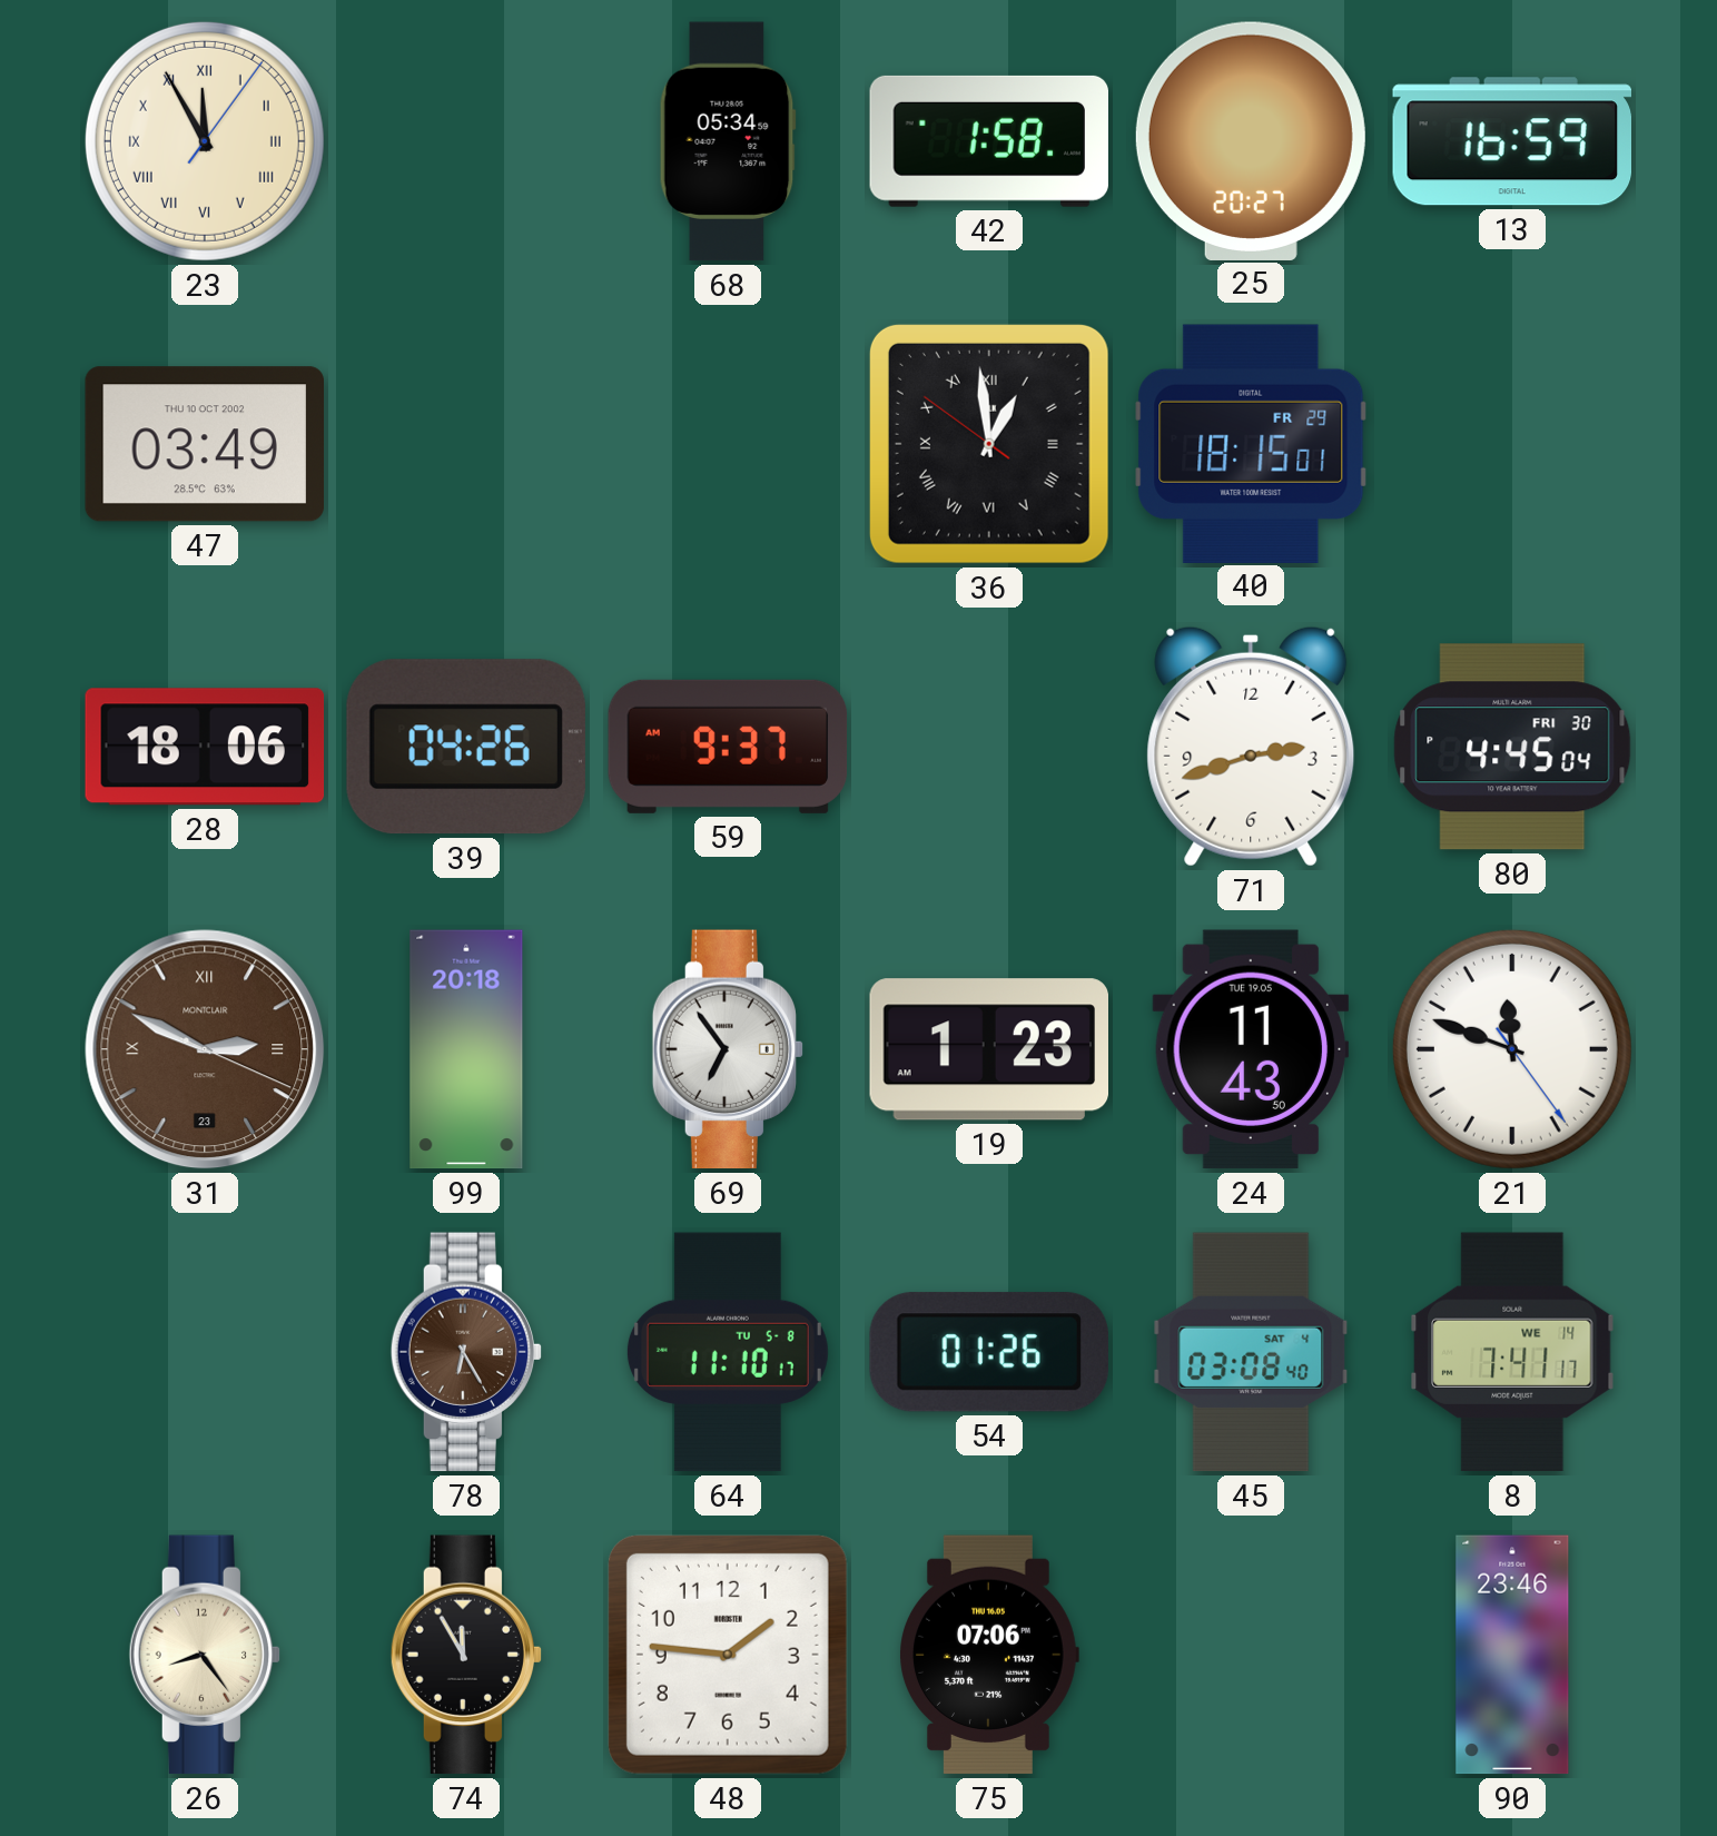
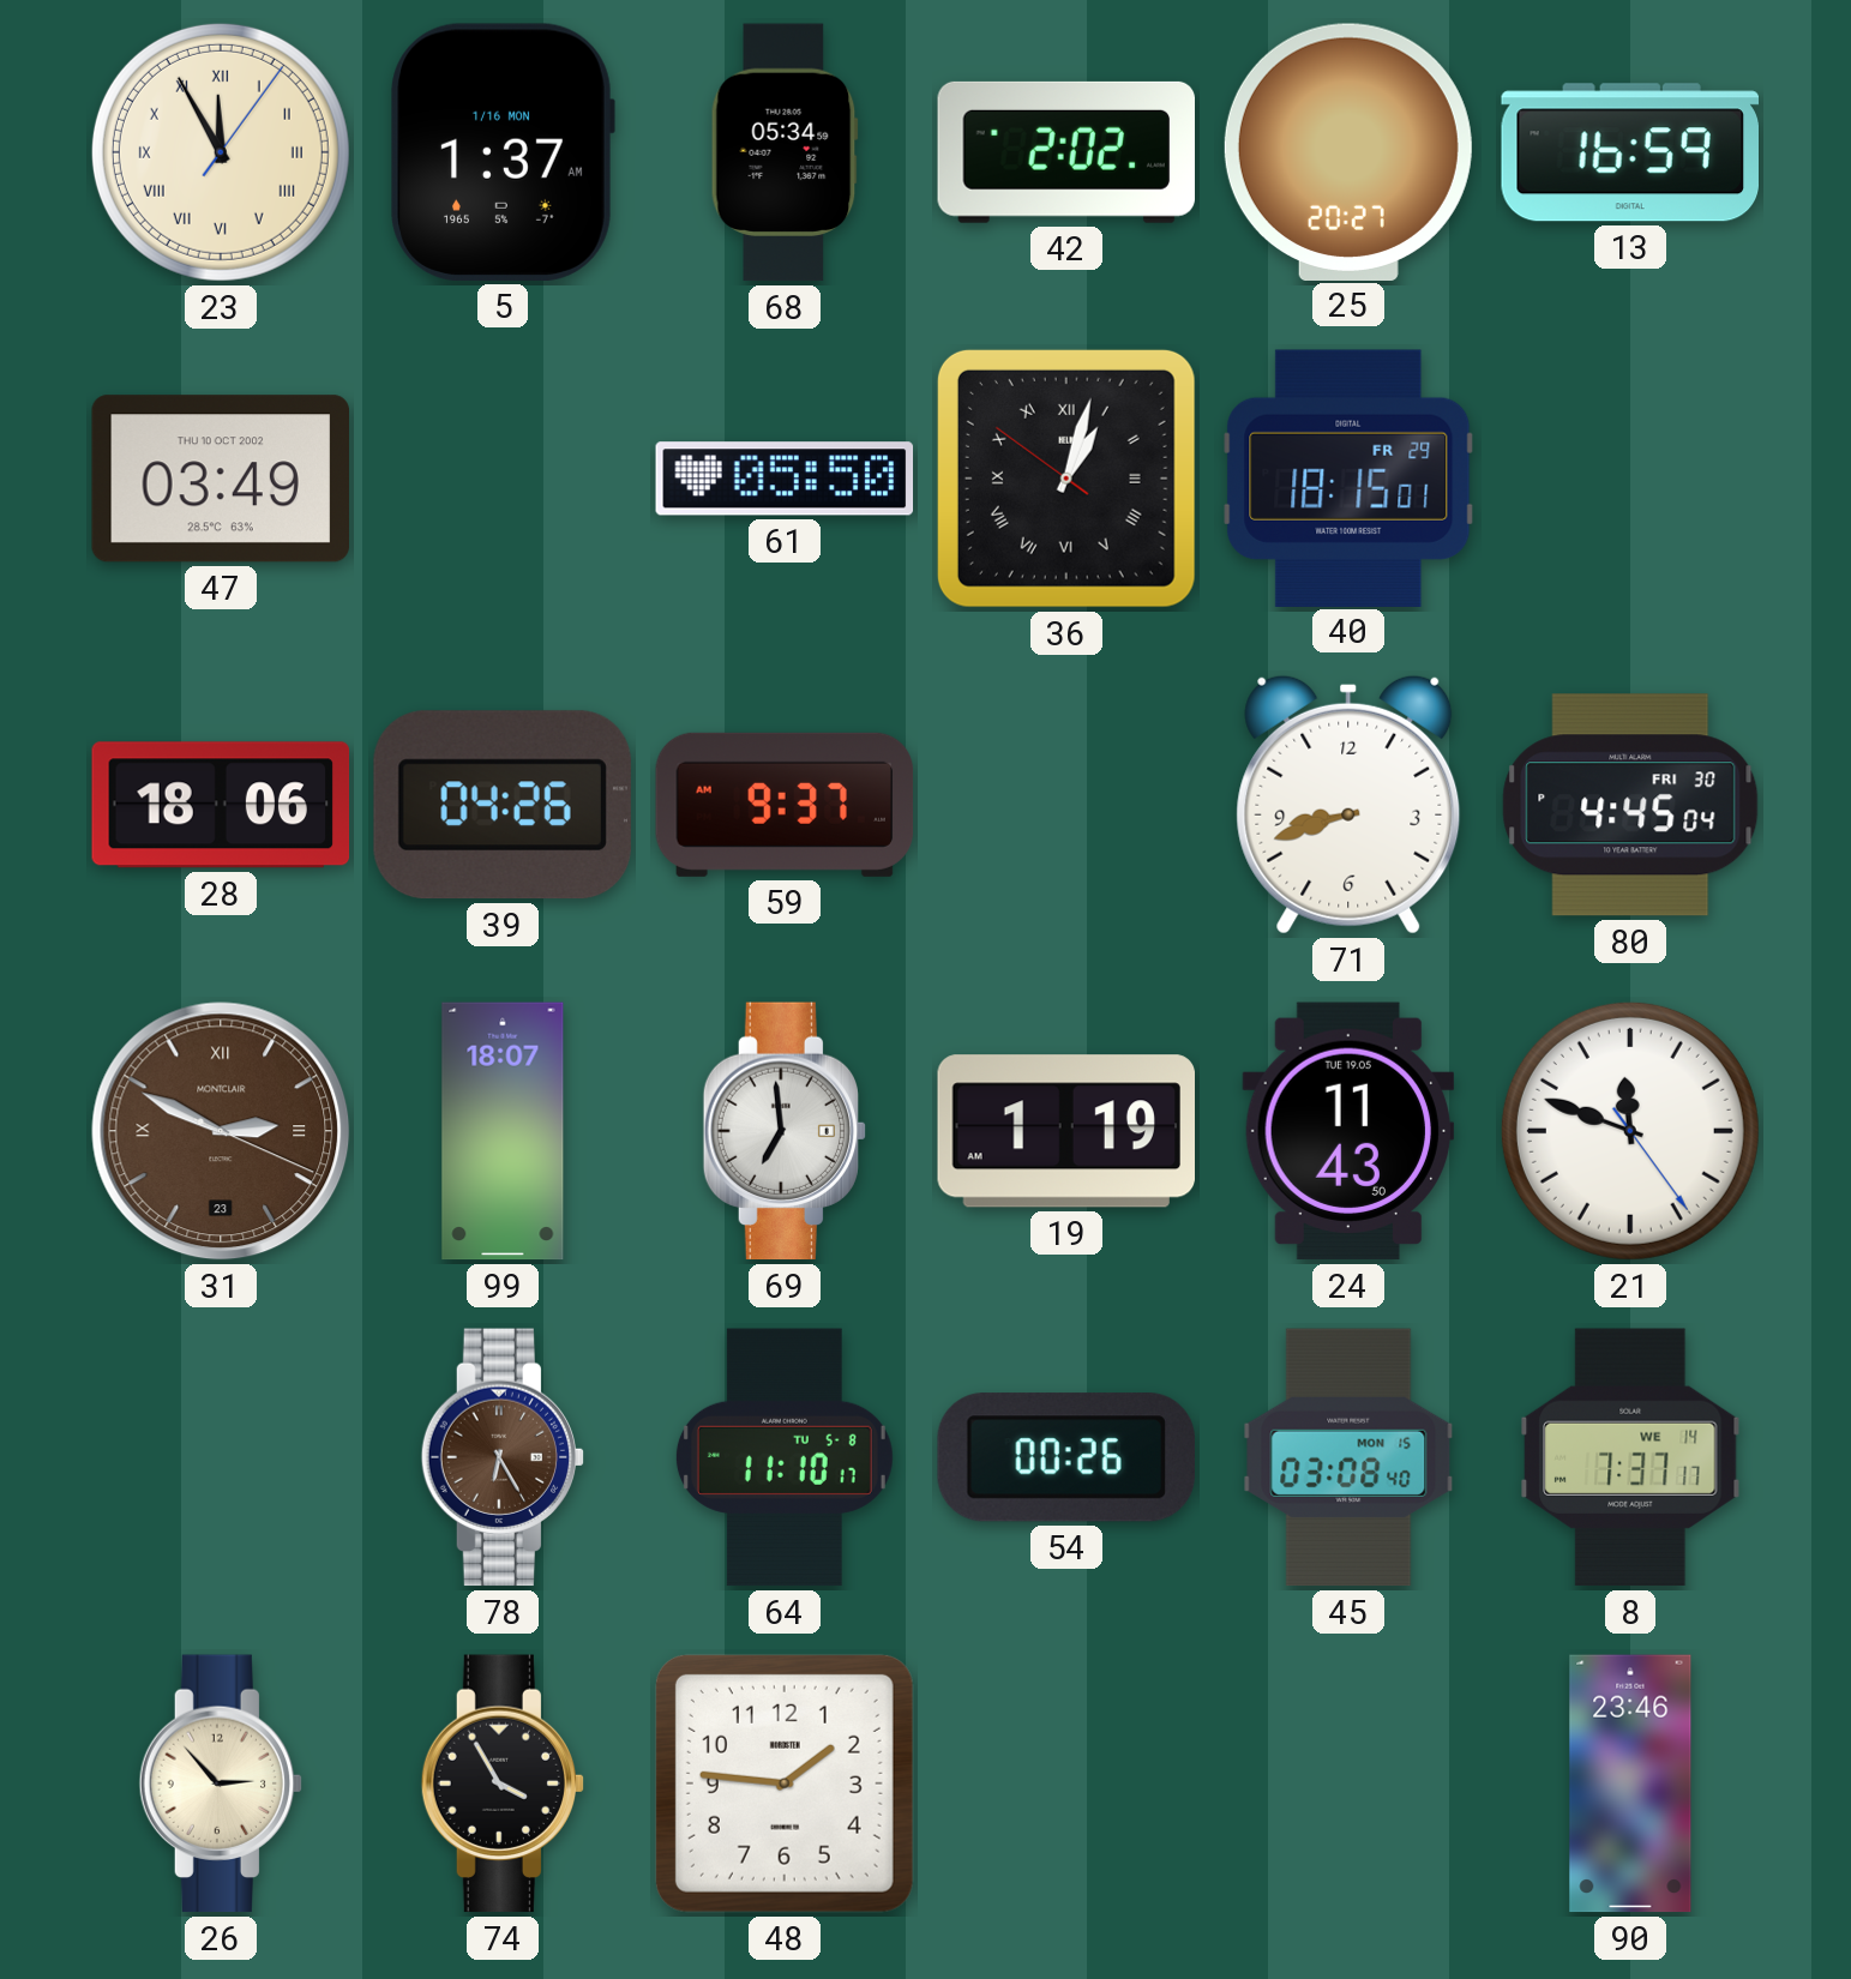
5: none -> 1:37 (503, 152)
42: 1:58 -> 2:02 (1065, 152)
61: none -> 05:50 (785, 479)
36: 12:58 -> 1:02 (1066, 479)
71: 2:42 -> 8:42 (1348, 805)
99: 20:18 -> 18:07 (503, 1131)
69: 6:54 -> 6:59 (785, 1131)
19: 1:23 -> 1:19 (1065, 1131)
54: 01:26 -> 00:26 (1066, 1457)
45 date: SAT 4 -> MON 15 (1348, 1457)
8: 7:41 -> 7:37 (1630, 1457)
26: 8:24 -> 2:53 (221, 1783)
74: 11:55 -> 3:55 (503, 1783)
75: 07:06 -> none (989, 1655)
